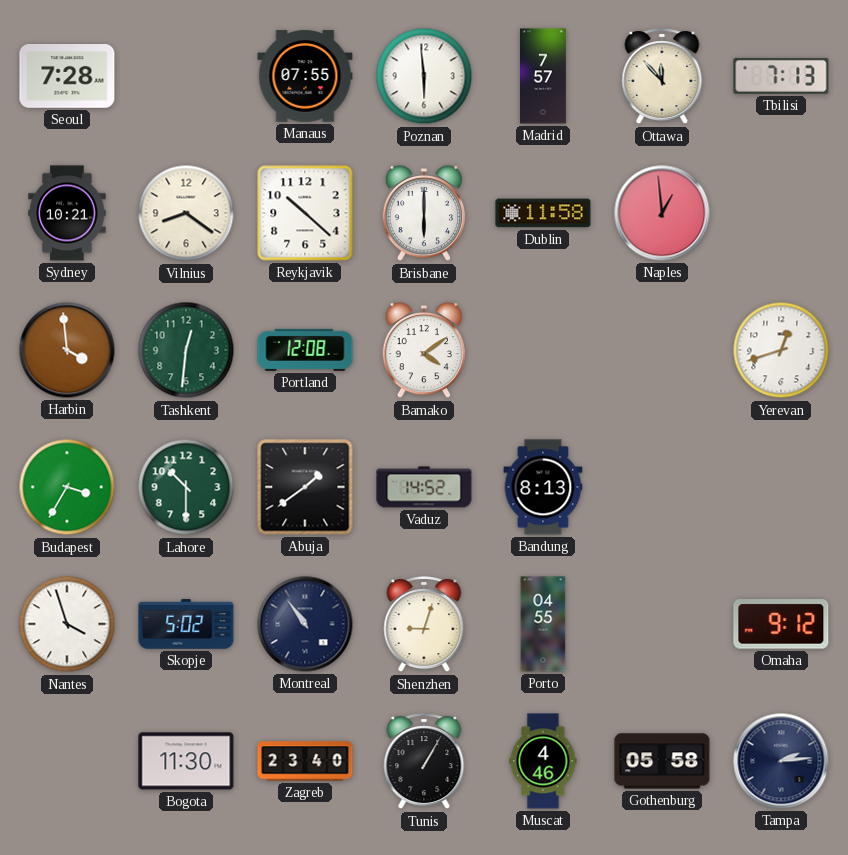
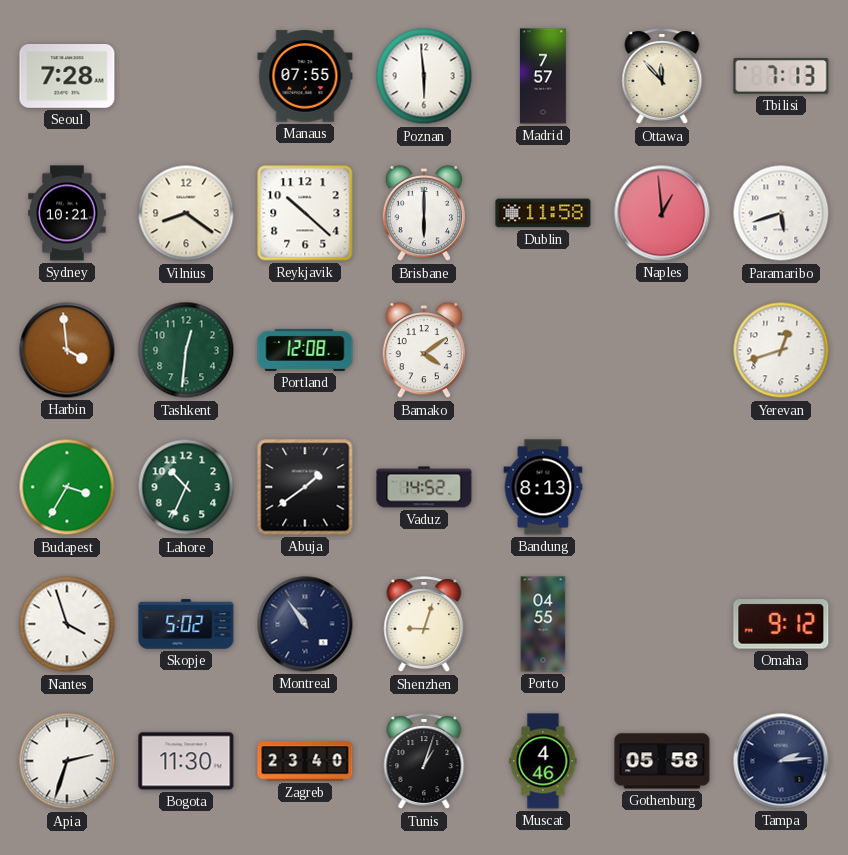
Paramaribo: none -> 5:42 (781, 213)
Lahore: 10:30 -> 10:34 (186, 487)
Apia: none -> 2:33 (67, 761)
Tunis: 1:05 -> 1:03 (424, 762)
